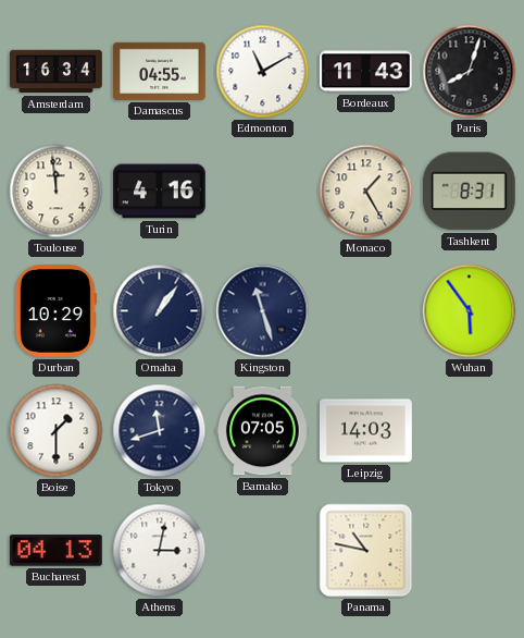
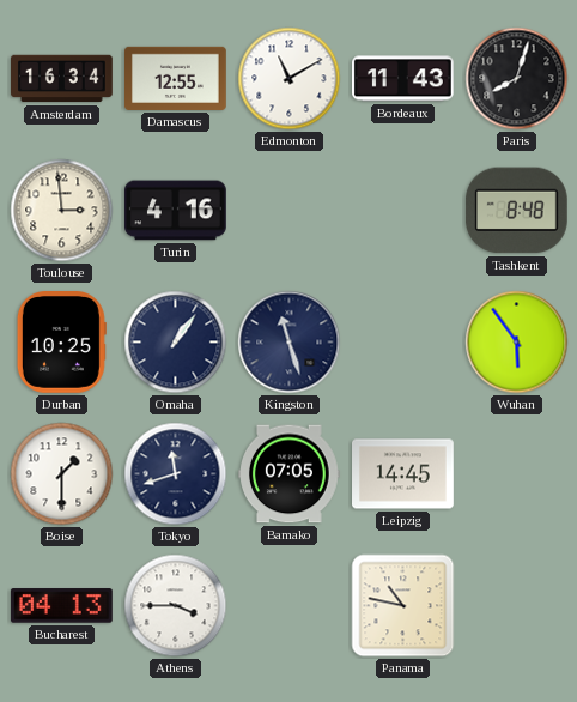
Damascus: 04:55 -> 12:55 (176, 78)
Toulouse: 11:59 -> 2:59 (62, 211)
Monaco: 1:25 -> none (366, 192)
Tashkent: 8:31 -> 8:48 (516, 211)
Durban: 10:29 -> 10:25 (61, 343)
Leipzig: 14:03 -> 14:45 (403, 474)
Athens: 3:02 -> 3:45 (176, 606)
